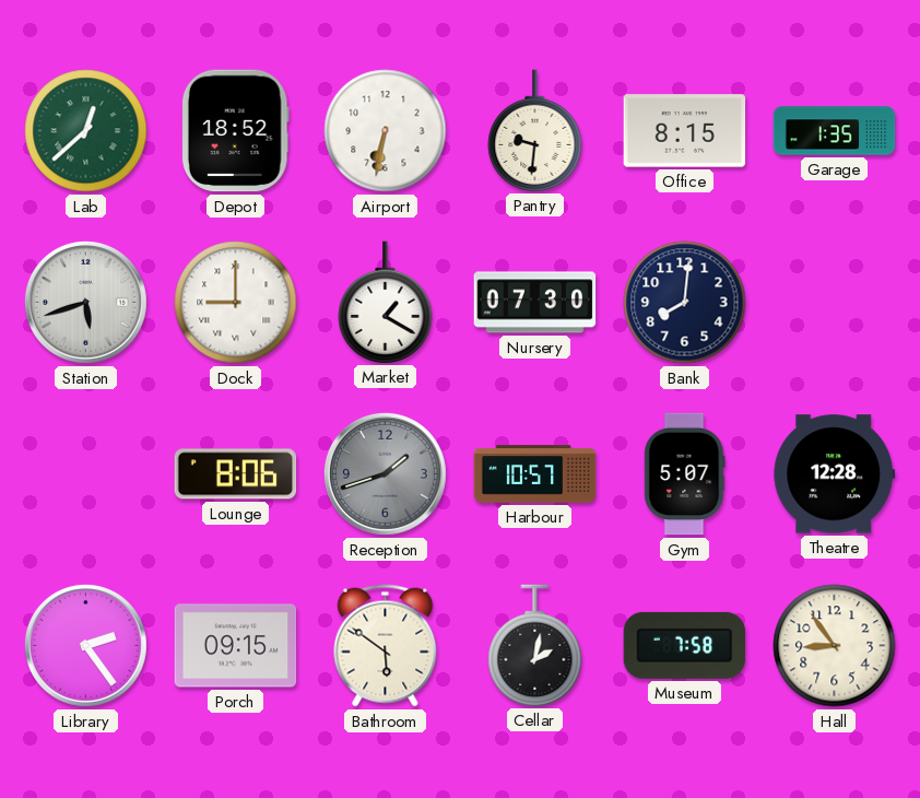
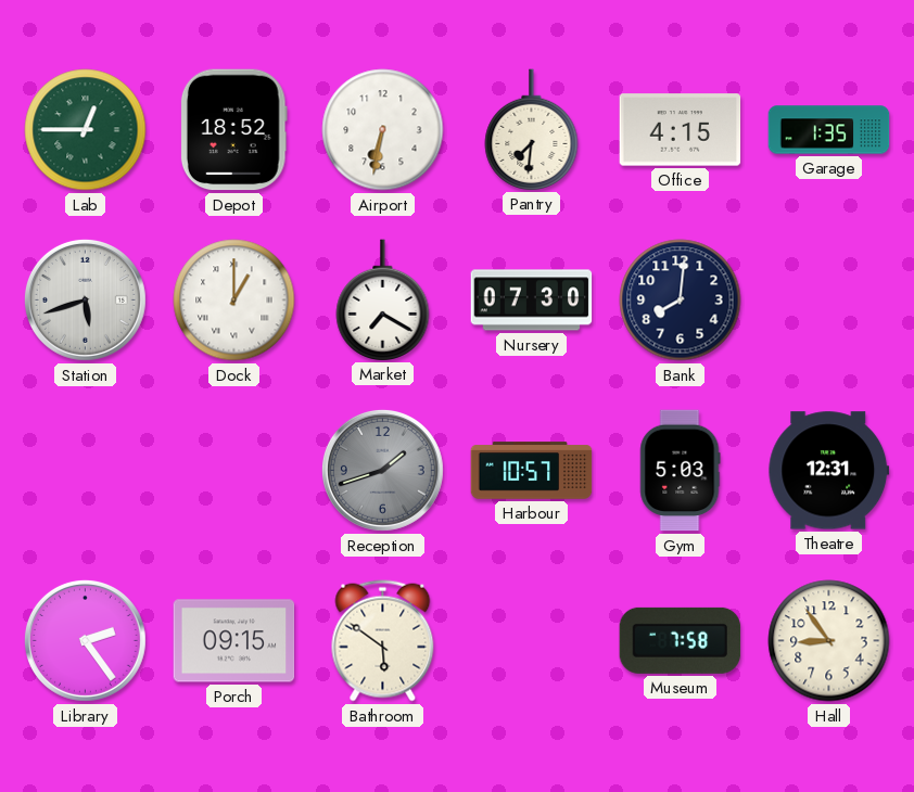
Lab: 12:38 -> 12:45 (86, 130)
Pantry: 9:31 -> 7:31 (532, 129)
Office: 8:15 -> 4:15 (681, 130)
Dock: 9:00 -> 1:00 (234, 301)
Market: 1:20 -> 7:20 (383, 299)
Lounge: 8:06 -> none (236, 474)
Gym: 5:07 -> 5:03 (681, 471)
Theatre: 12:28 -> 12:31 (829, 471)
Cellar: 2:02 -> none (535, 645)
